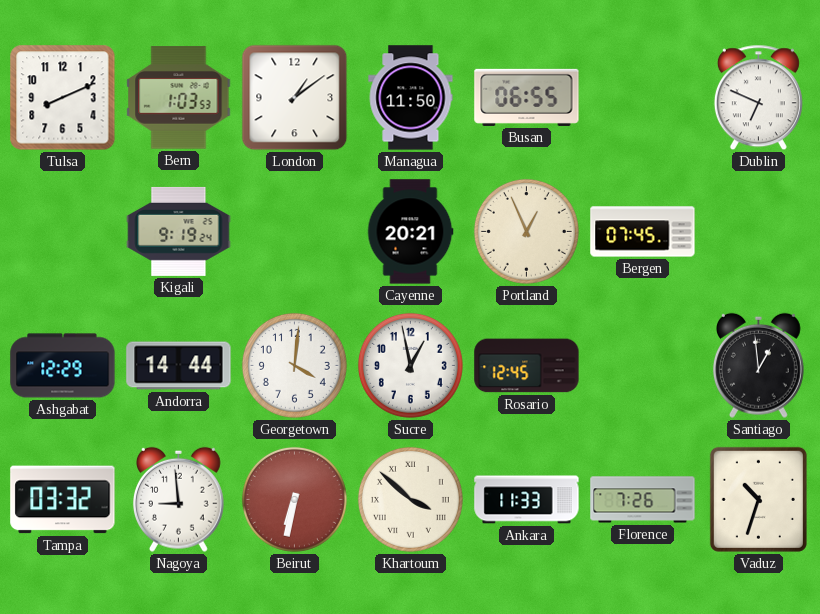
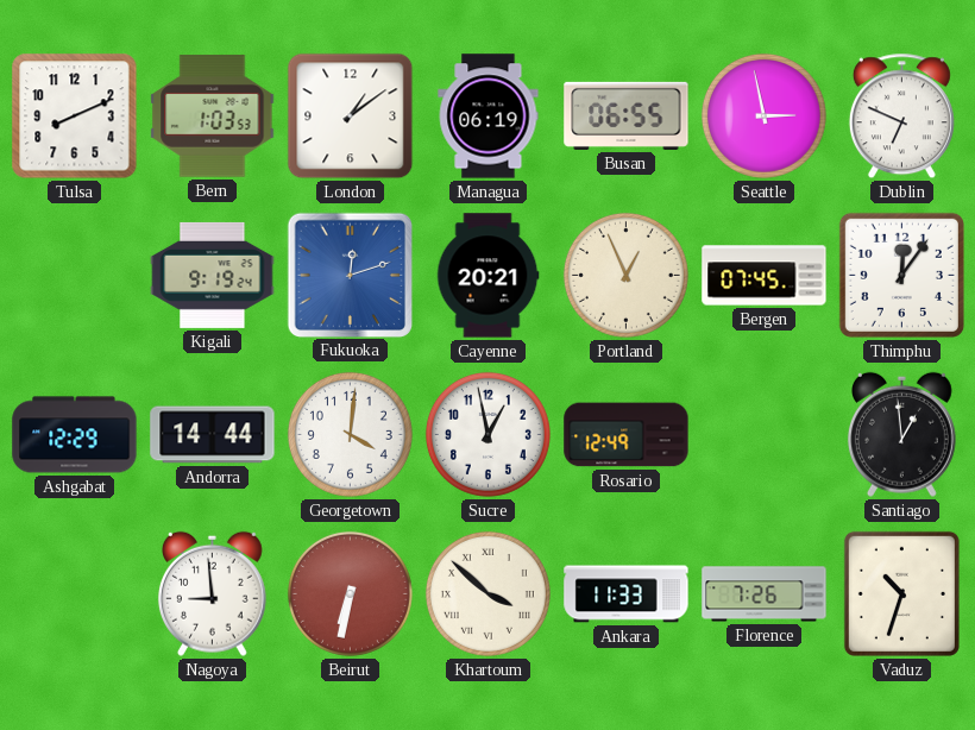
Managua: 11:50 -> 06:19 (489, 117)
Seattle: none -> 2:58 (763, 115)
Fukuoka: none -> 12:12 (350, 275)
Thimphu: none -> 12:06 (901, 275)
Rosario: 12:45 -> 12:49 (627, 435)
Tampa: 03:32 -> none (63, 500)
